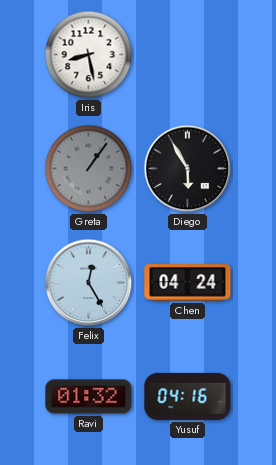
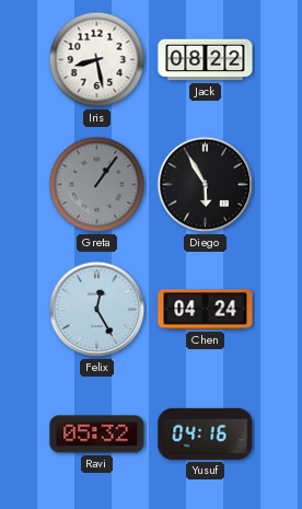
Jack: none -> 08:22 (206, 60)
Ravi: 01:32 -> 05:32 (97, 435)
